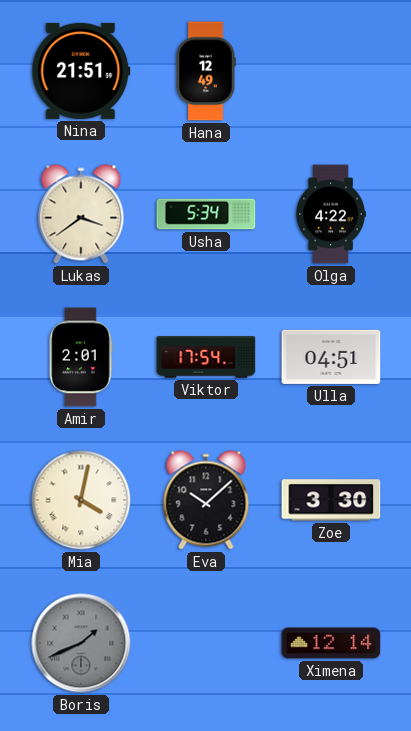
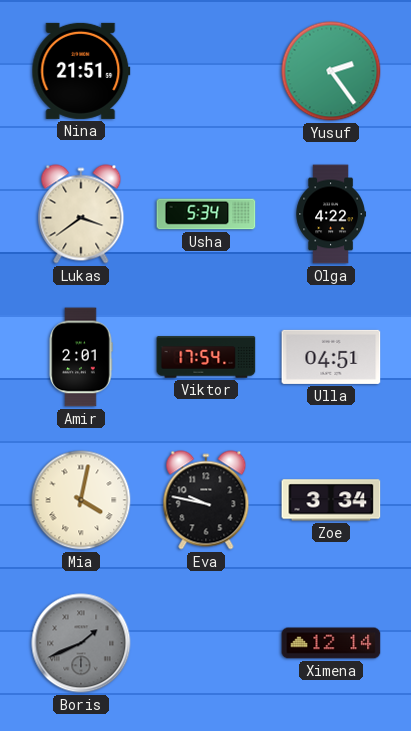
Hana: 12:49 -> none (206, 71)
Yusuf: none -> 2:24 (331, 71)
Eva: 10:08 -> 9:47 (206, 500)
Zoe: 3:30 -> 3:34 (331, 500)
